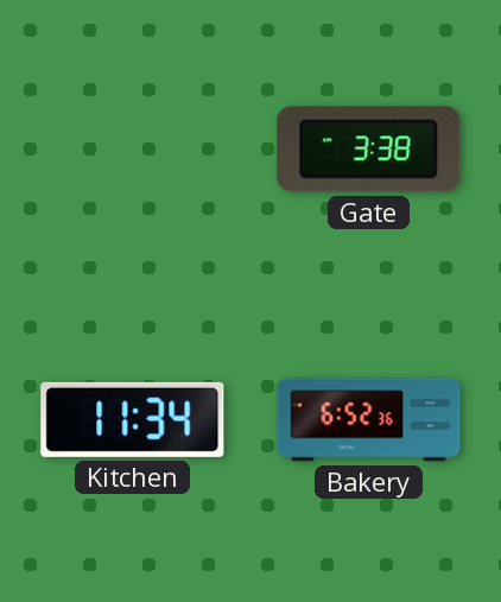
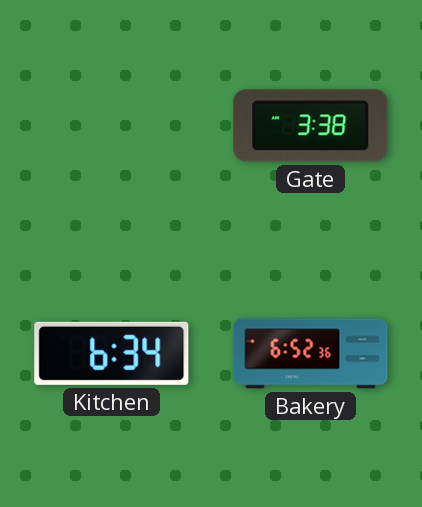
Kitchen: 11:34 -> 6:34 (112, 353)
